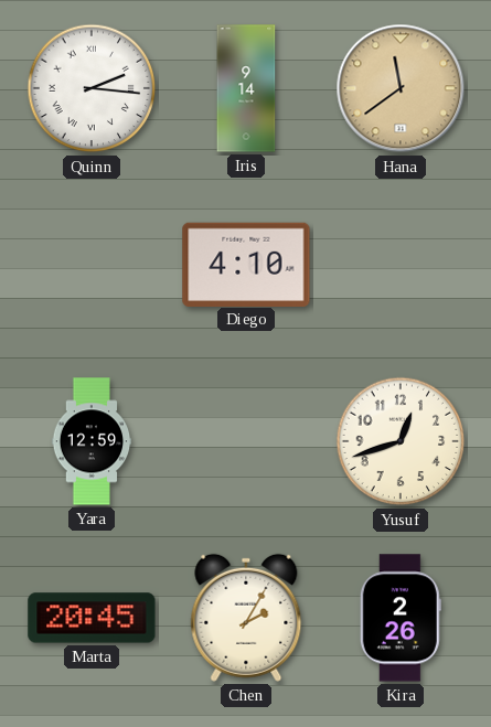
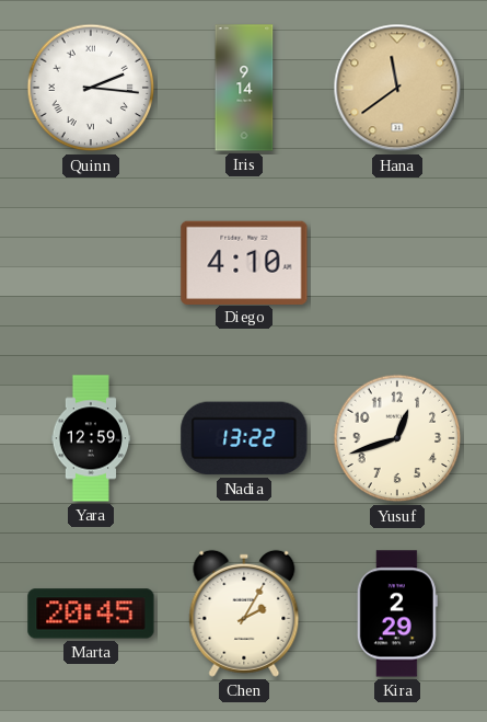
Nadia: none -> 13:22 (244, 438)
Kira: 2:26 -> 2:29 (397, 614)
